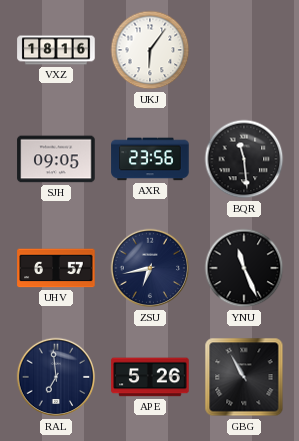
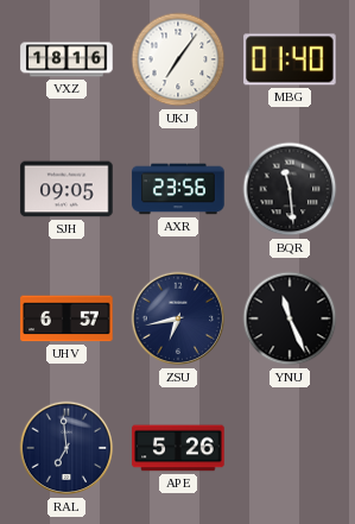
UKJ: 6:06 -> 7:06 (178, 59)
MBG: none -> 01:40 (290, 59)
GBG: 10:55 -> none (244, 377)
